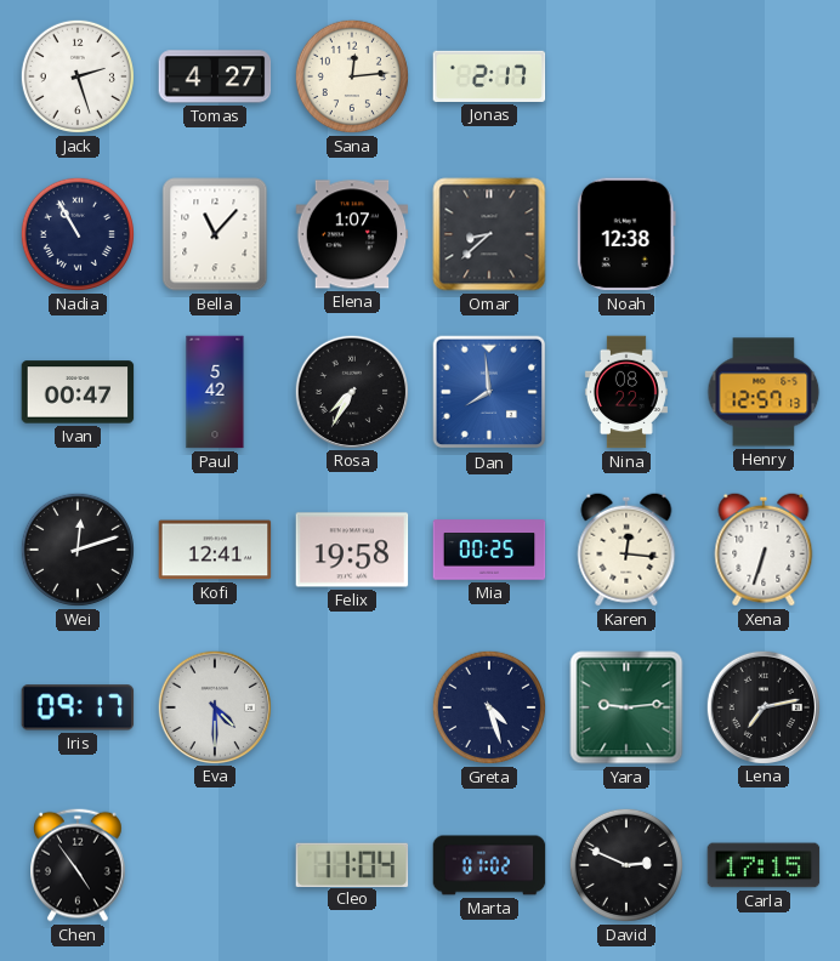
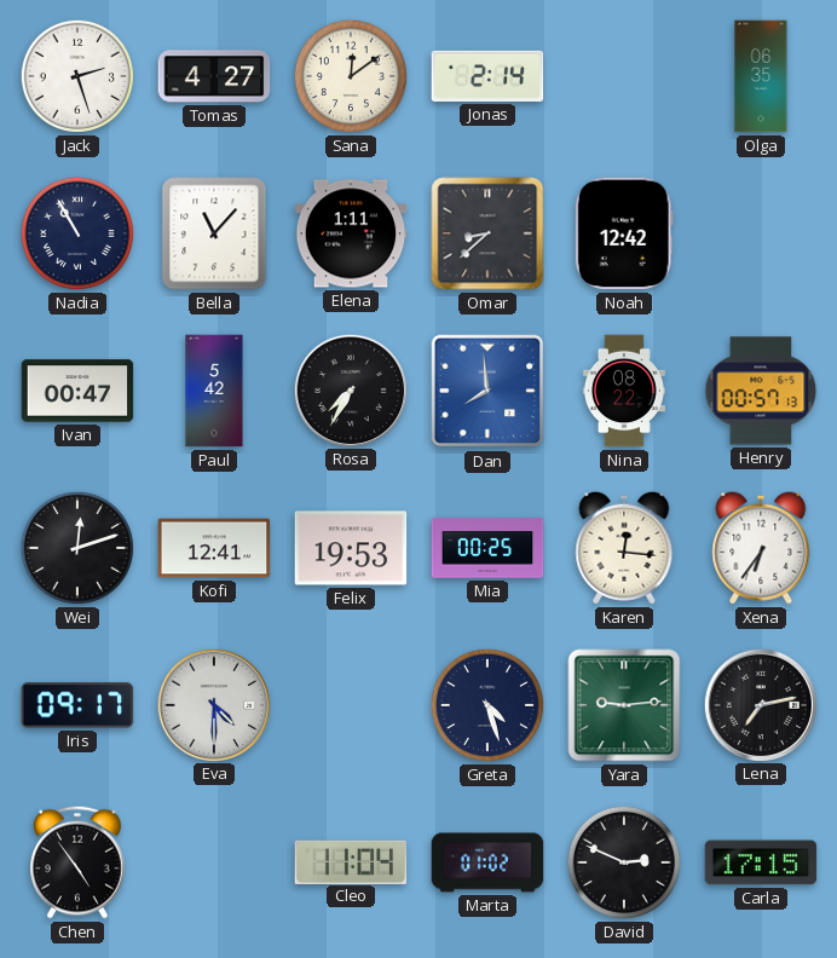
Sana: 12:14 -> 12:09 (351, 76)
Jonas: 2:17 -> 2:14 (487, 76)
Olga: none -> 06:35 (761, 76)
Elena: 1:07 -> 1:11 (351, 233)
Noah: 12:38 -> 12:42 (624, 233)
Henry: 12:57 -> 00:57 (761, 391)
Felix: 19:58 -> 19:53 (351, 548)
Xena: 6:33 -> 6:36 (761, 548)
